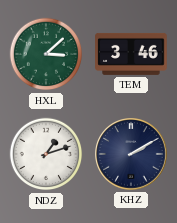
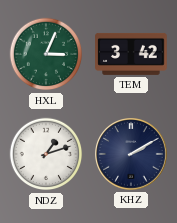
HXL: 3:08 -> 3:04 (46, 54)
TEM: 3:46 -> 3:42 (131, 54)
